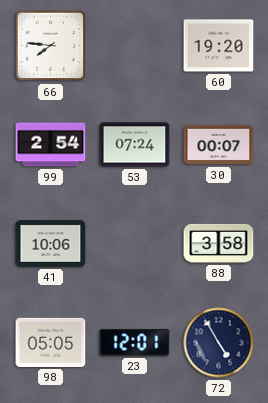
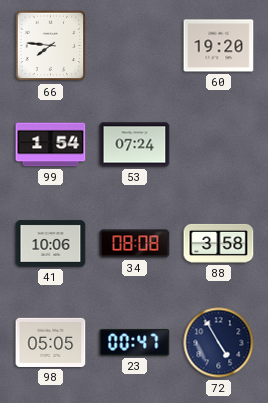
99: 2:54 -> 1:54 (51, 145)
30: 00:07 -> none (219, 145)
34: none -> 08:08 (135, 244)
23: 12:01 -> 00:47 (135, 342)
